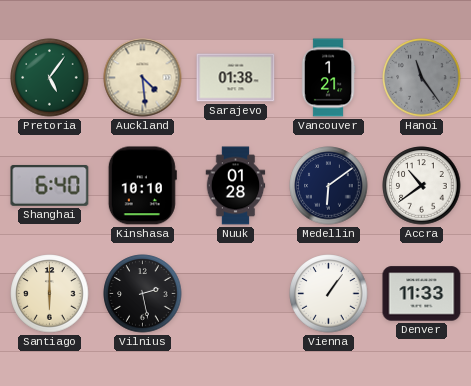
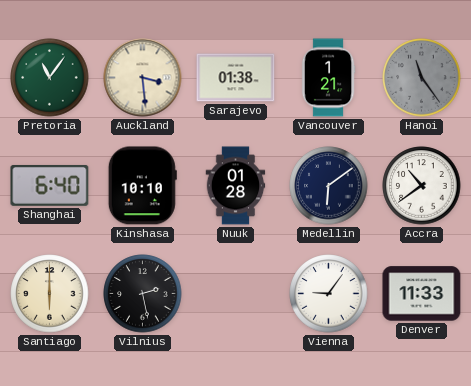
Pretoria: 5:06 -> 11:06 (50, 78)
Auckland: 4:29 -> 3:29 (143, 78)
Vienna: 1:06 -> 9:06 (329, 294)
